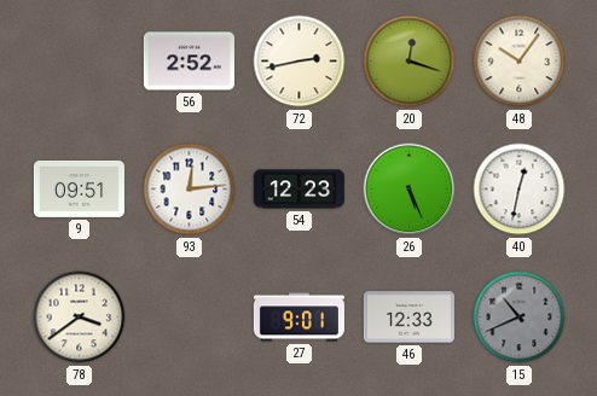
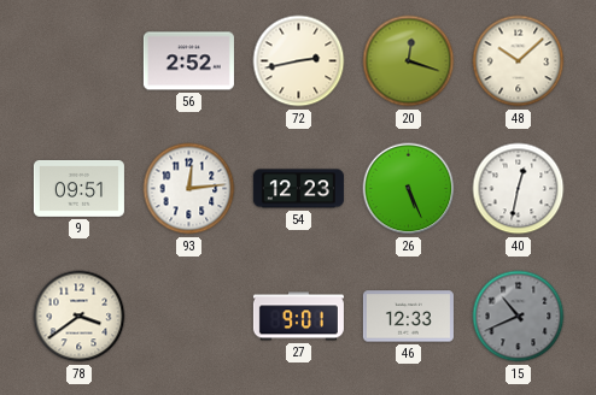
48: 10:06 -> 10:08 (519, 61)
